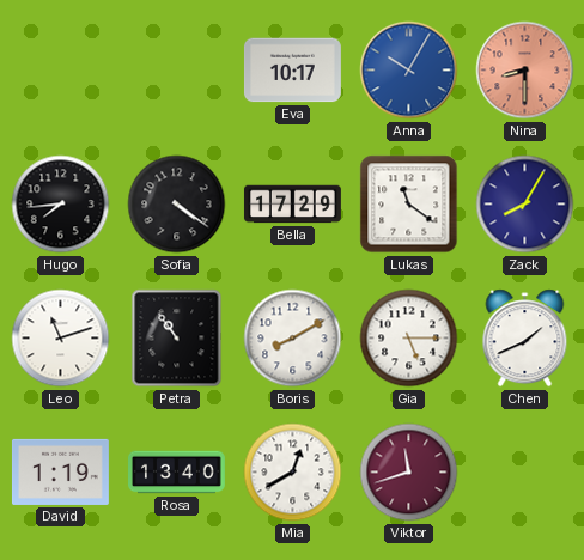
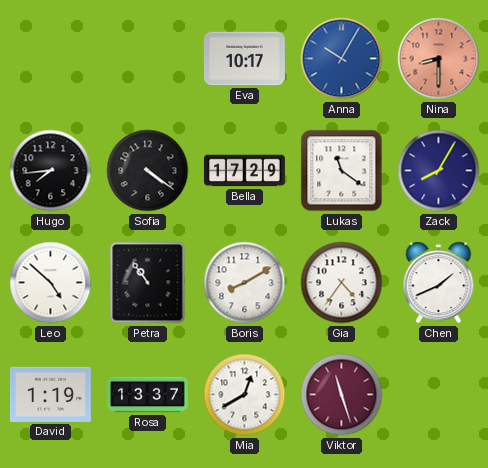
Leo: 11:12 -> 4:52 (51, 283)
Gia: 5:15 -> 4:36 (342, 283)
Rosa: 13:40 -> 13:37 (148, 395)
Viktor: 11:42 -> 11:27 (342, 395)
